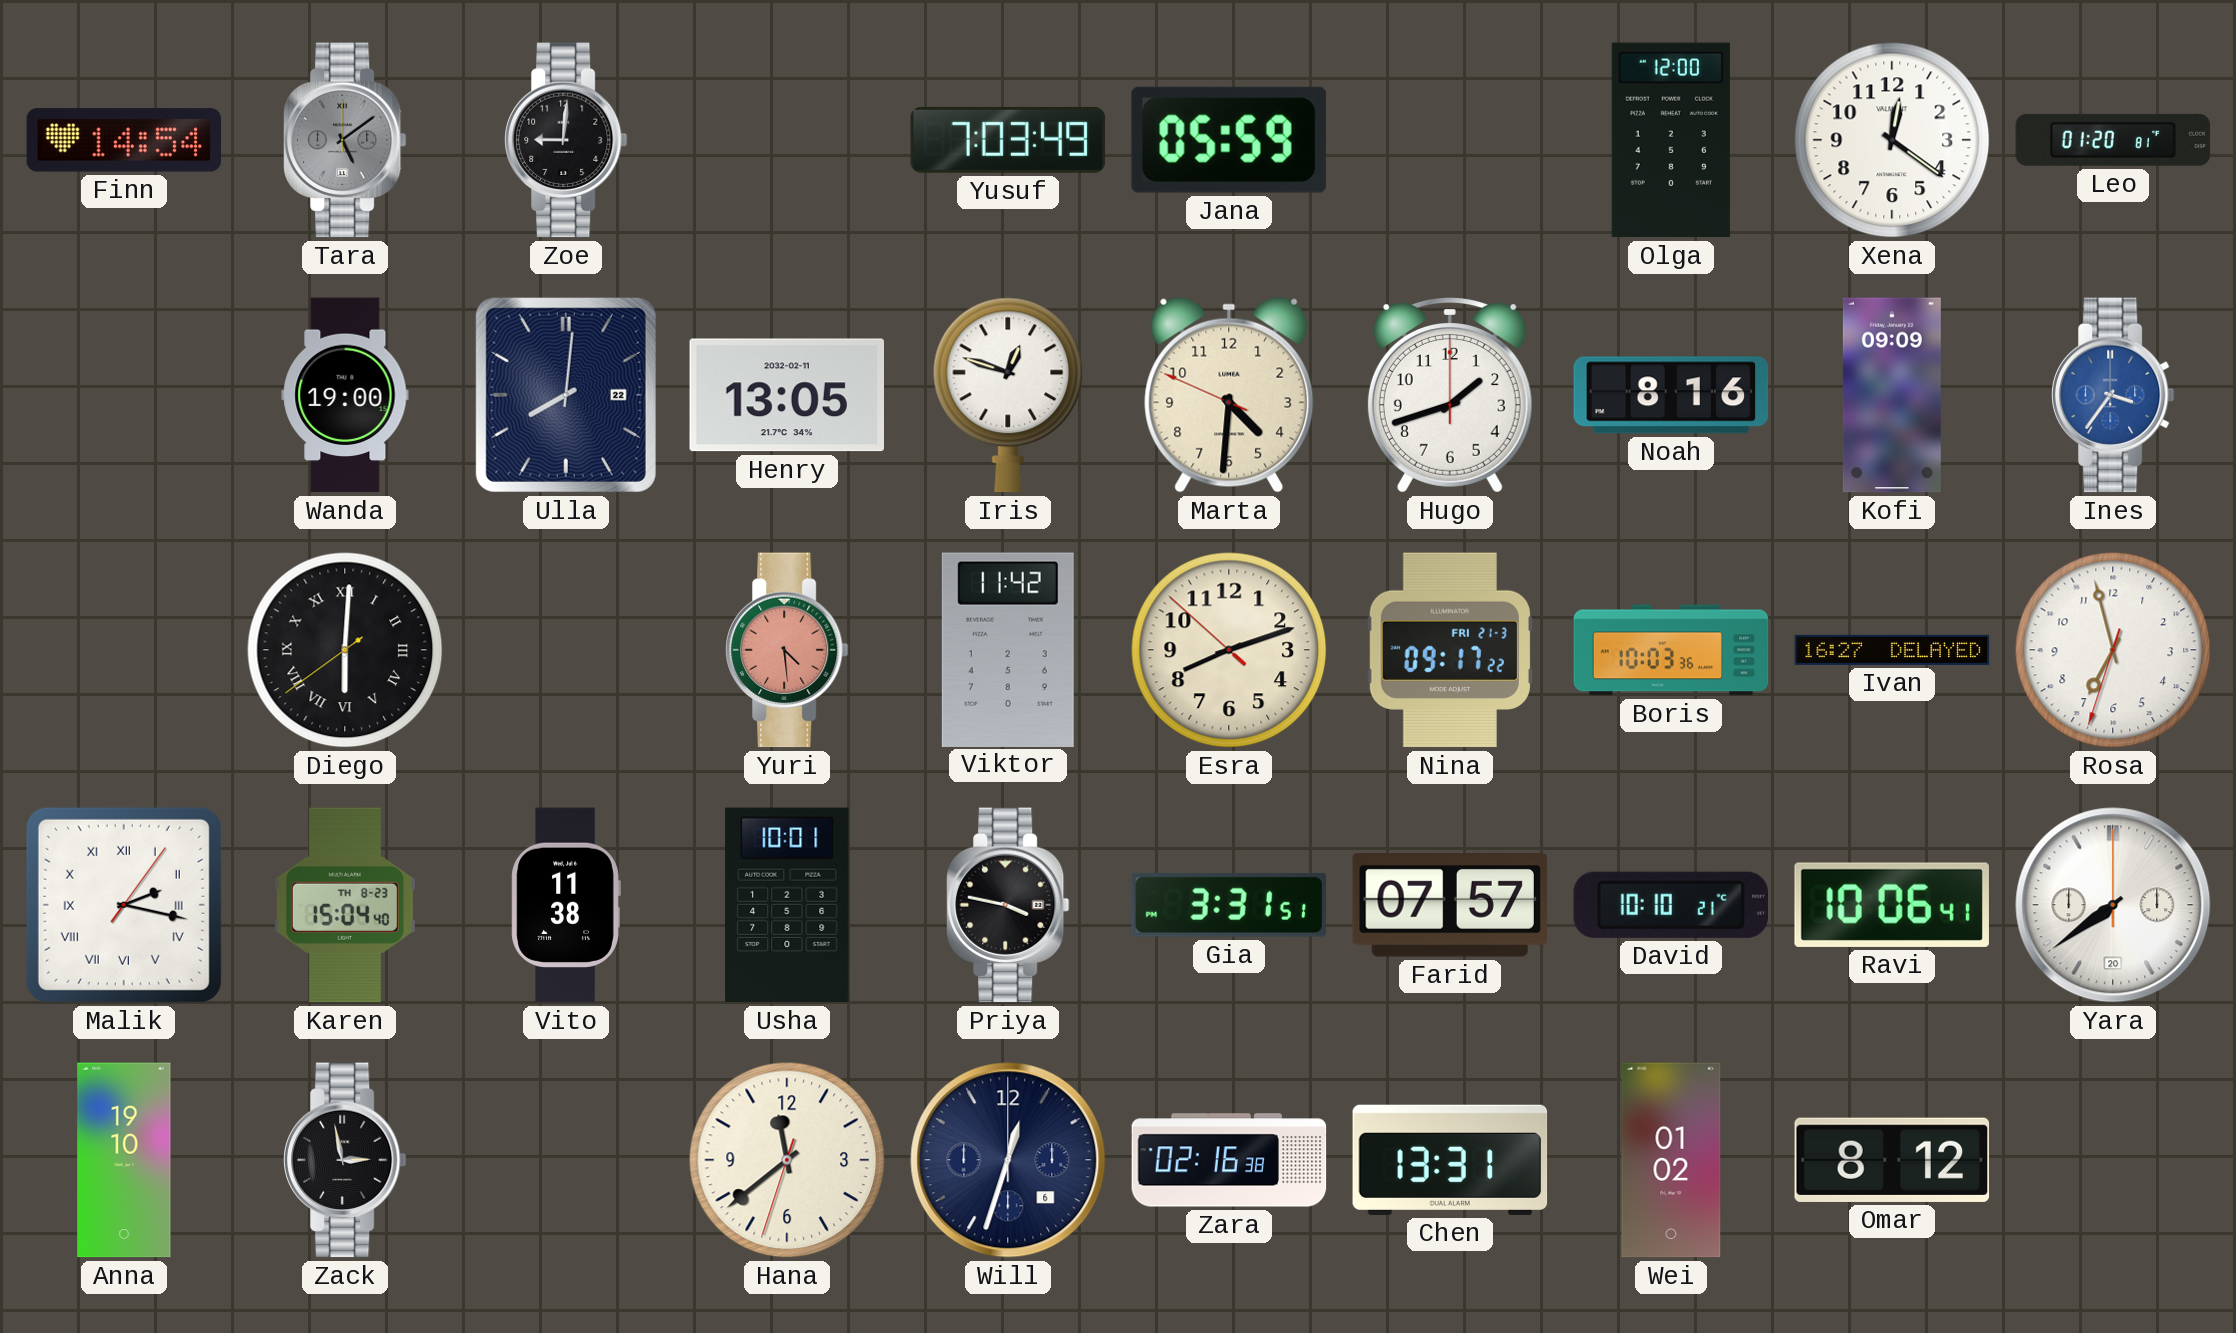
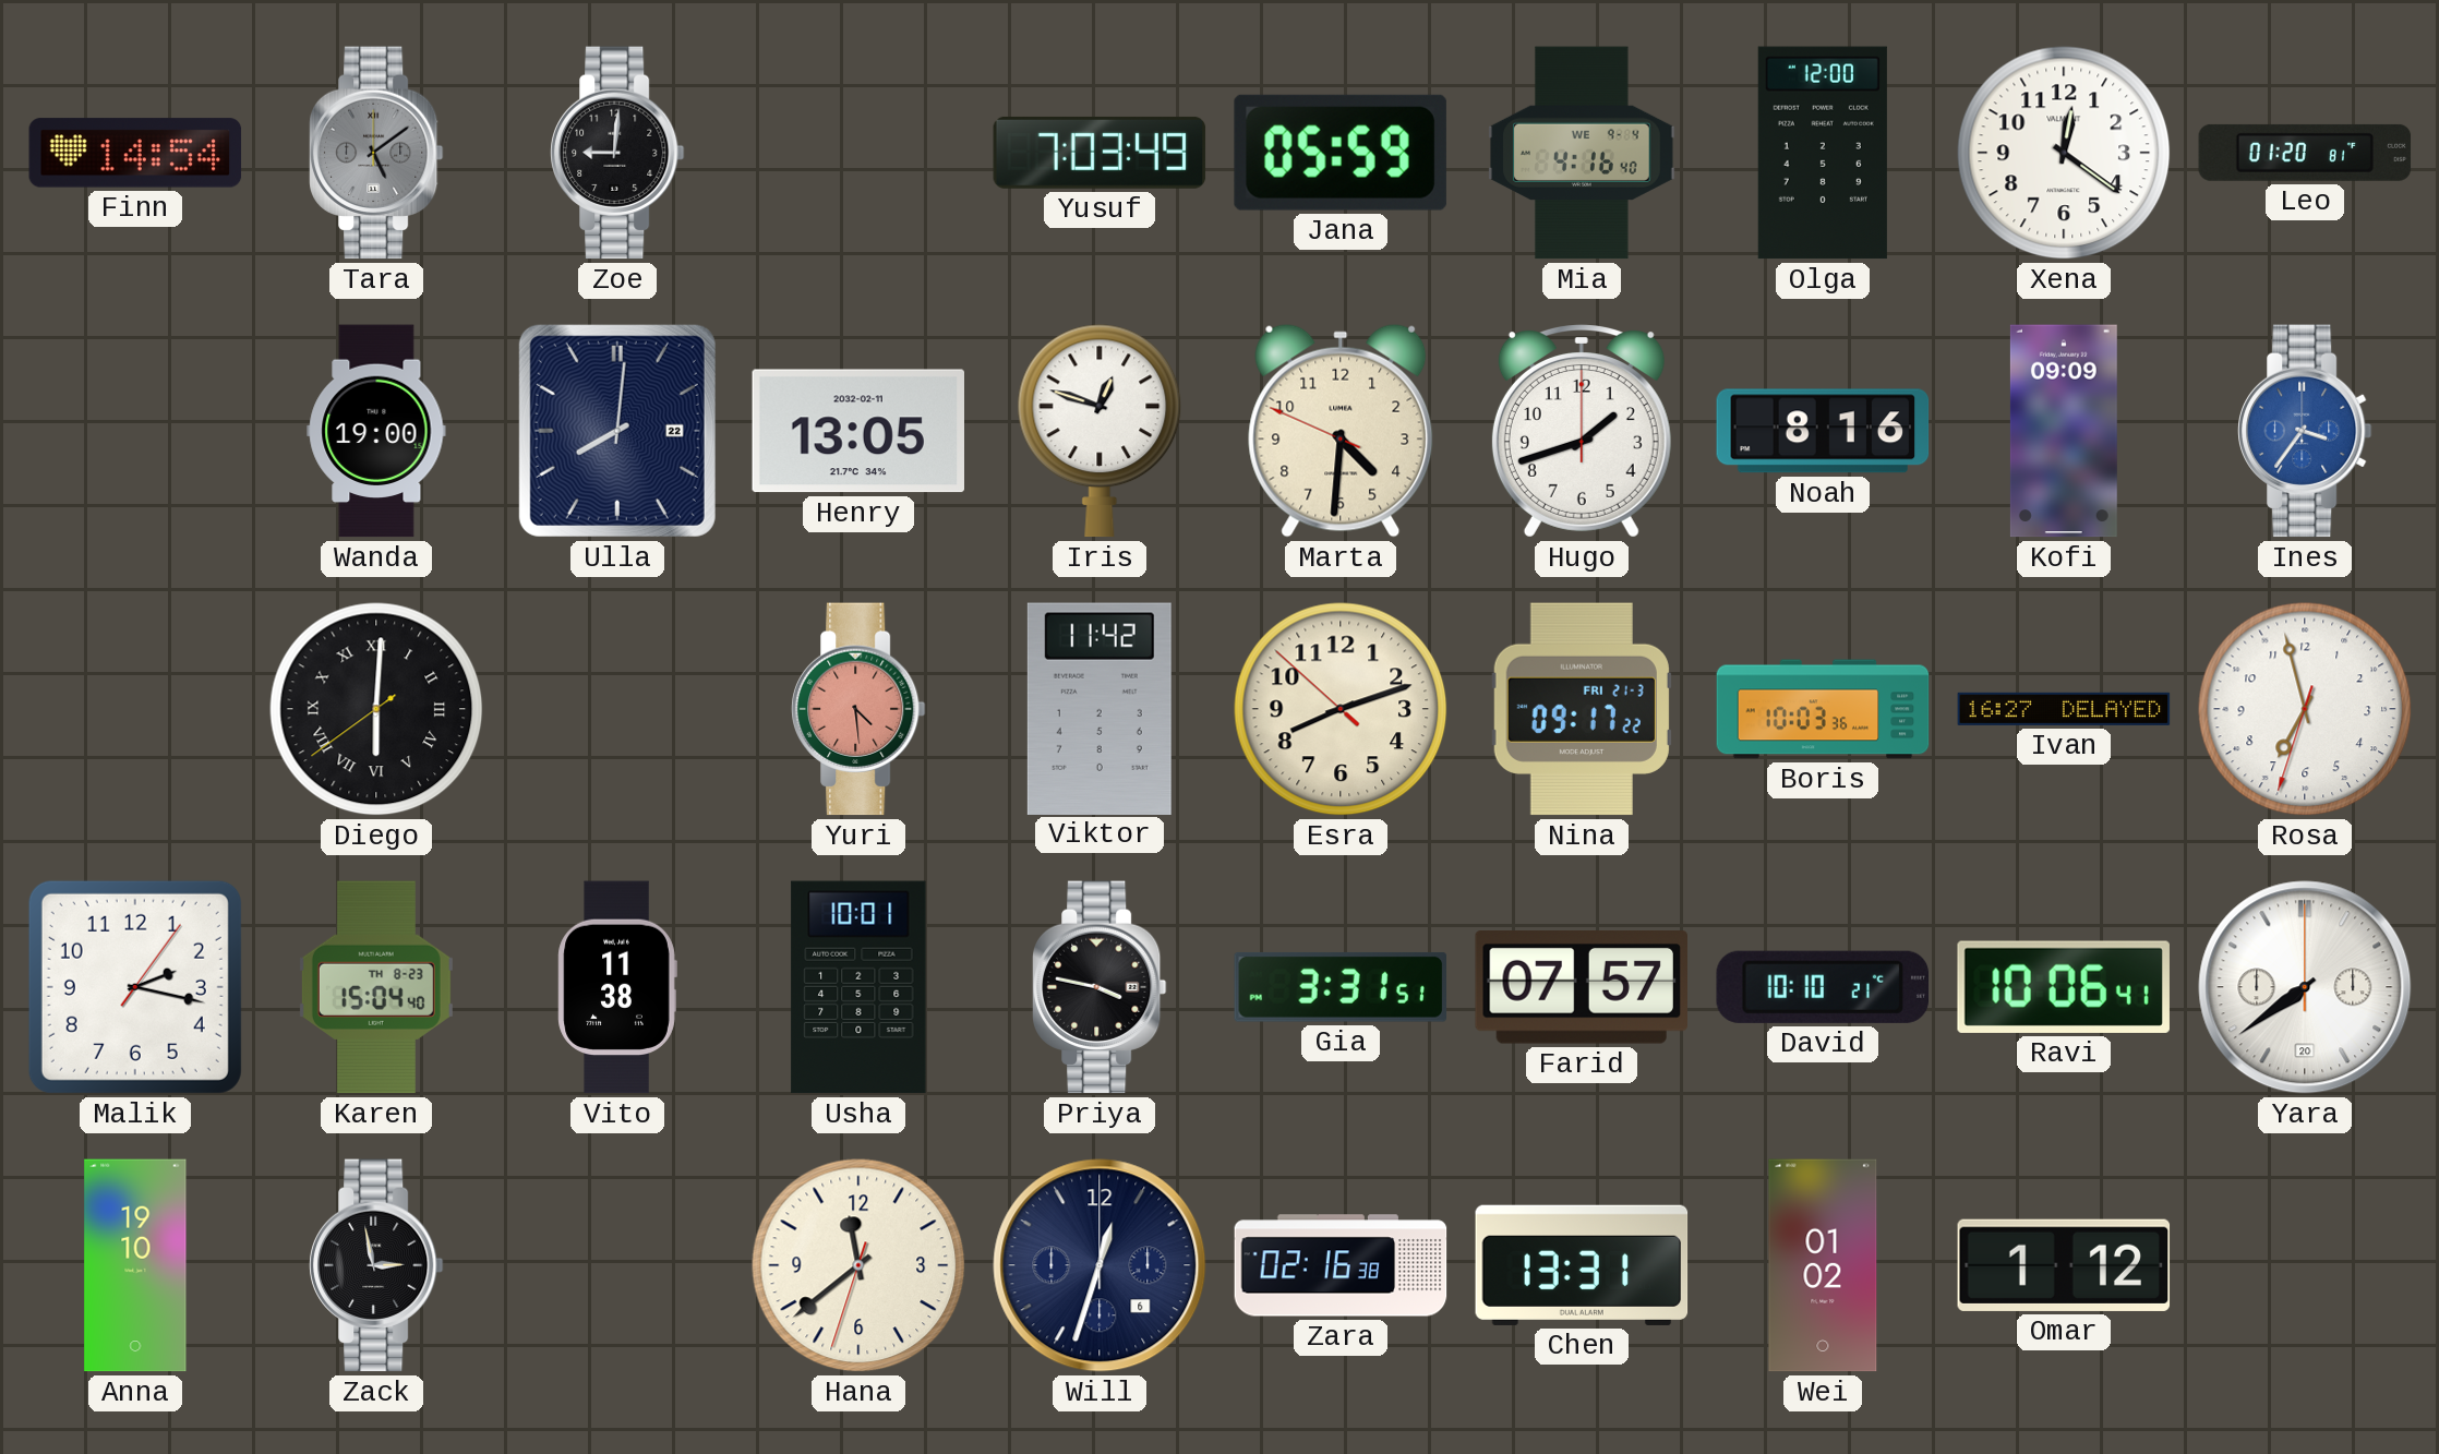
Mia: none -> 4:16 (1583, 153)
Malik numerals: Roman -> Arabic (135, 987)
Omar: 8:12 -> 1:12 (2064, 1265)
